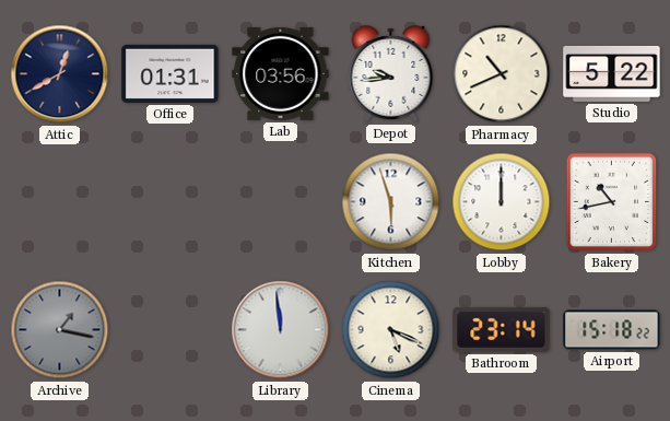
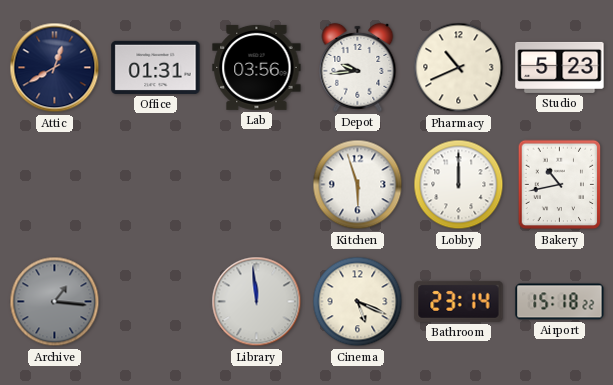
Studio: 5:22 -> 5:23 (560, 67)
Archive: 1:17 -> 1:16 (55, 302)
